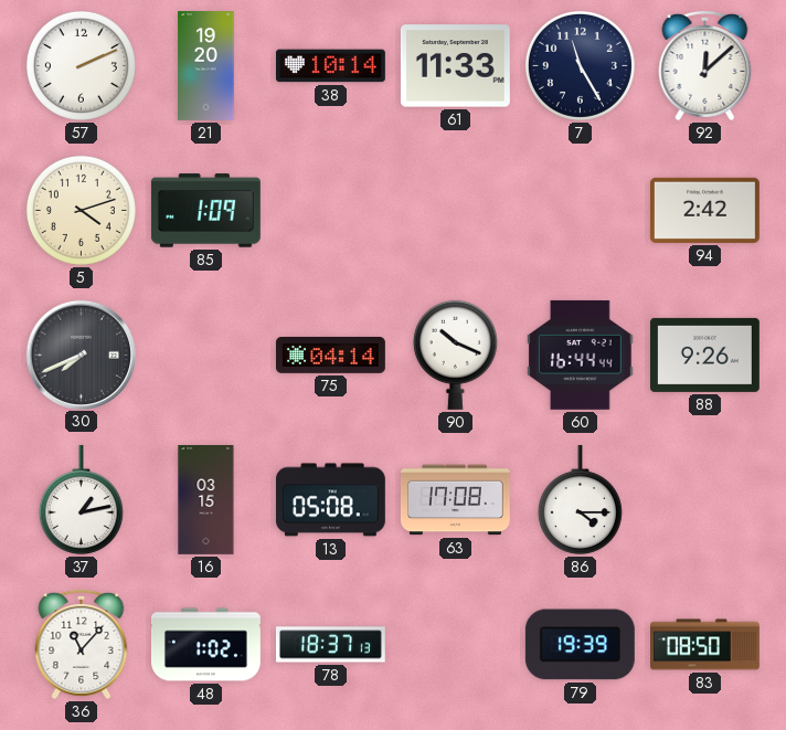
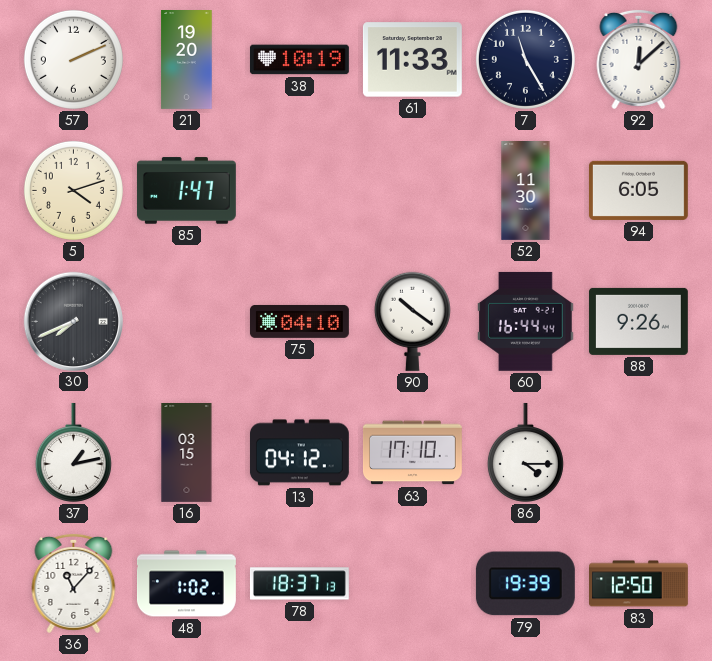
38: 10:14 -> 10:19 (299, 60)
85: 1:09 -> 1:47 (186, 191)
52: none -> 11:30 (526, 191)
94: 2:42 -> 6:05 (638, 190)
75: 04:14 -> 04:10 (300, 321)
90: 10:19 -> 10:21 (412, 321)
13: 05:08 -> 04:12 (299, 453)
63: 17:08 -> 17:10 (412, 453)
83: 08:50 -> 12:50 (639, 584)
